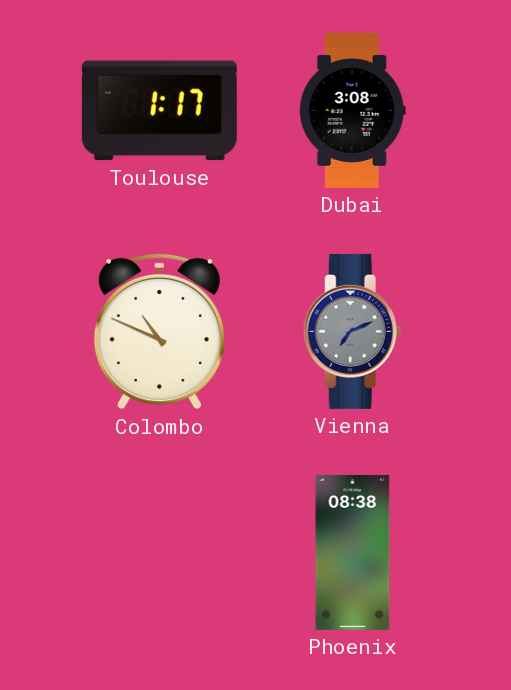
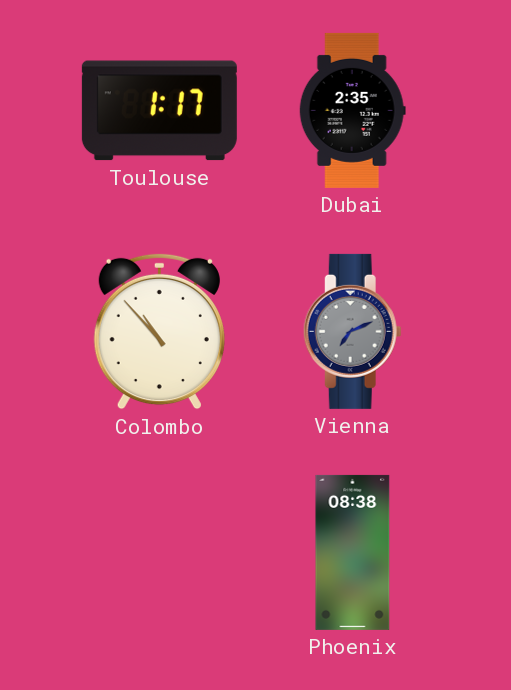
Dubai: 3:08 -> 2:35 (352, 110)
Colombo: 10:49 -> 10:53 (159, 332)
